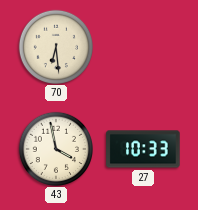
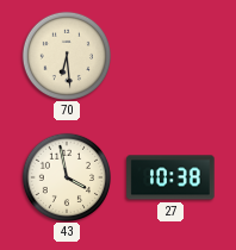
27: 10:33 -> 10:38 (170, 177)
